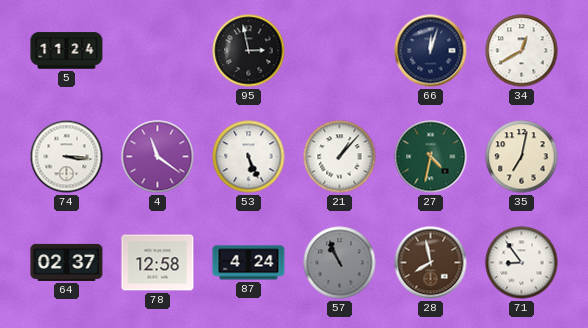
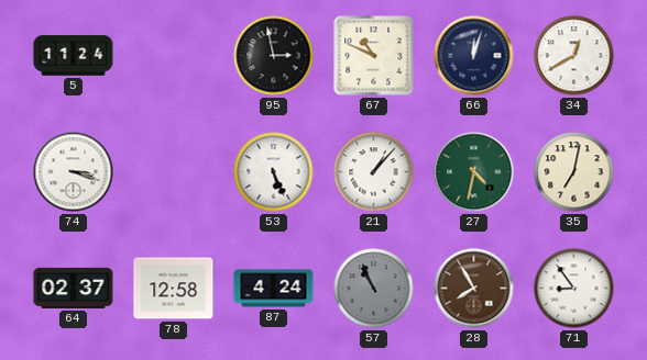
67: none -> 10:49 (374, 56)
74: 3:16 -> 3:18 (74, 172)
4: 11:21 -> none (158, 157)
28: 7:58 -> 7:55 (474, 289)
